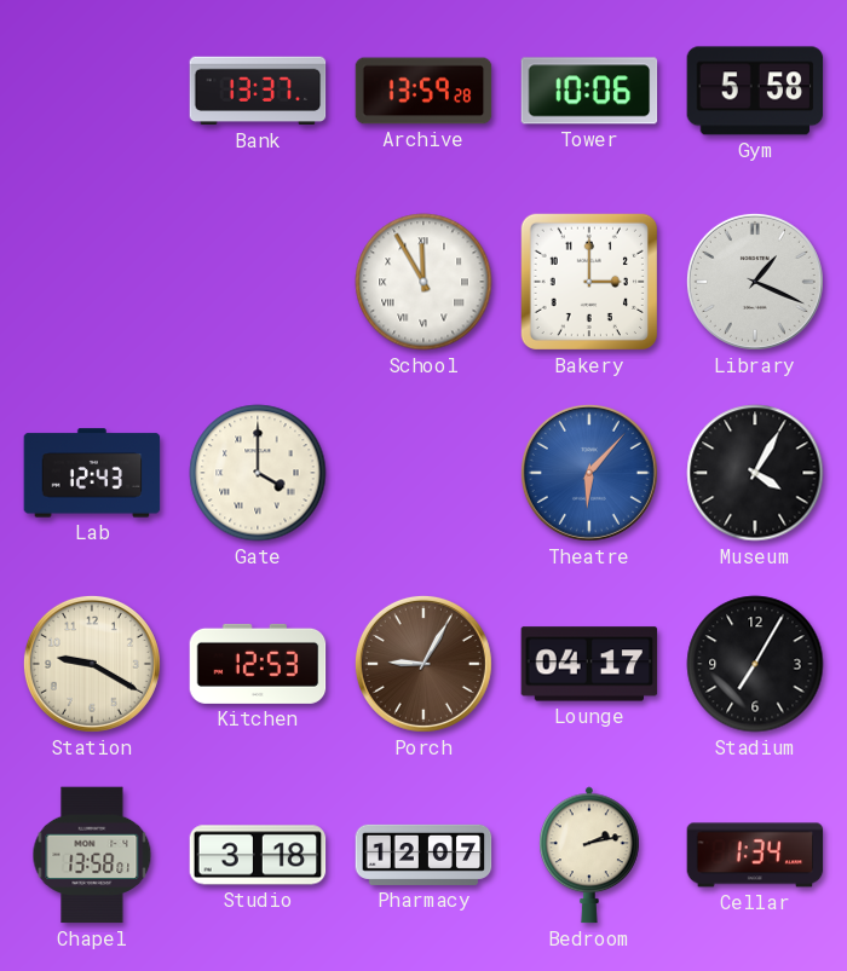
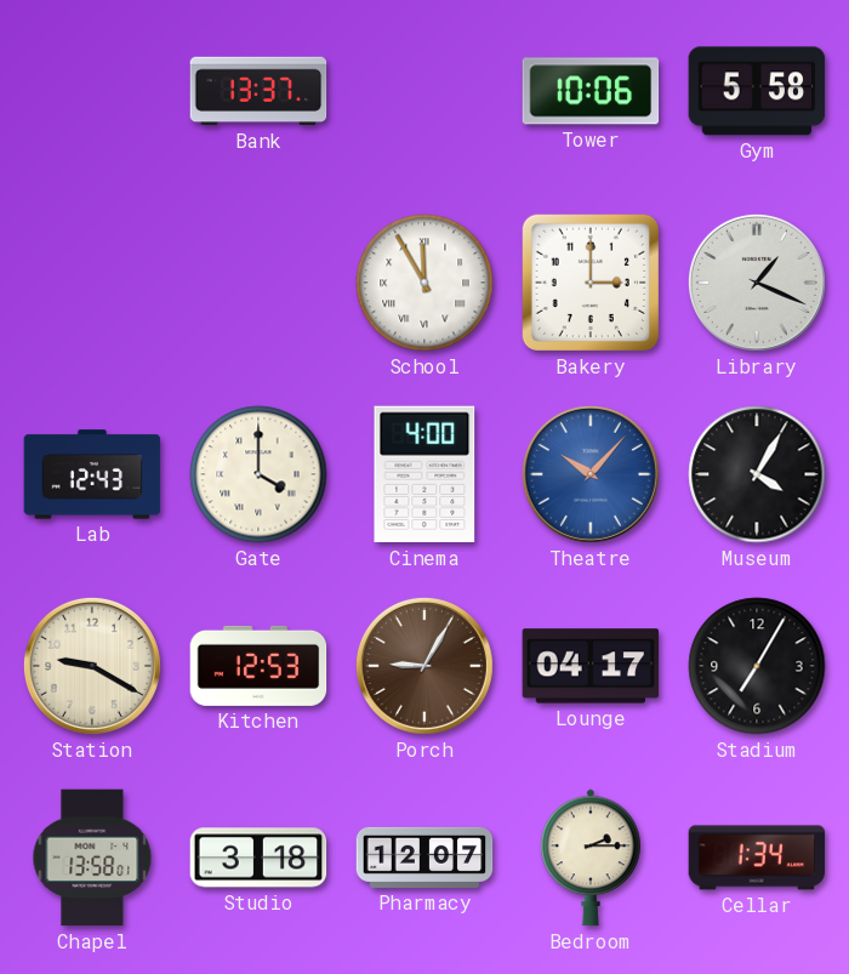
Archive: 13:59 -> none (423, 91)
Cinema: none -> 4:00 (424, 474)
Theatre: 6:07 -> 10:07 (591, 474)
Bedroom: 2:13 -> 2:15 (592, 858)
